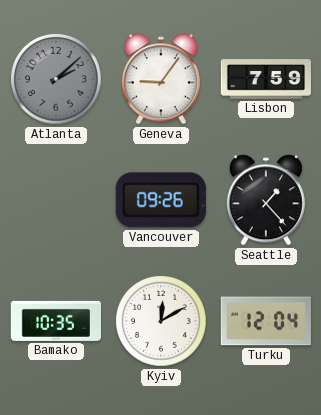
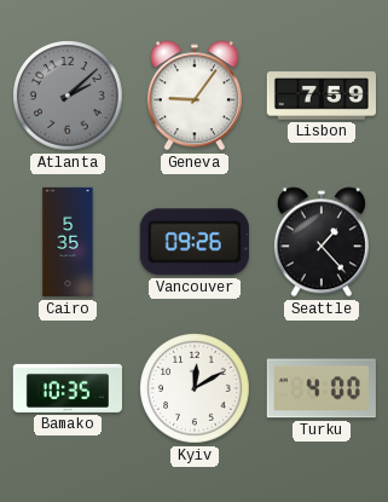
Cairo: none -> 5:35 (68, 242)
Turku: 12:04 -> 4:00 (322, 388)
